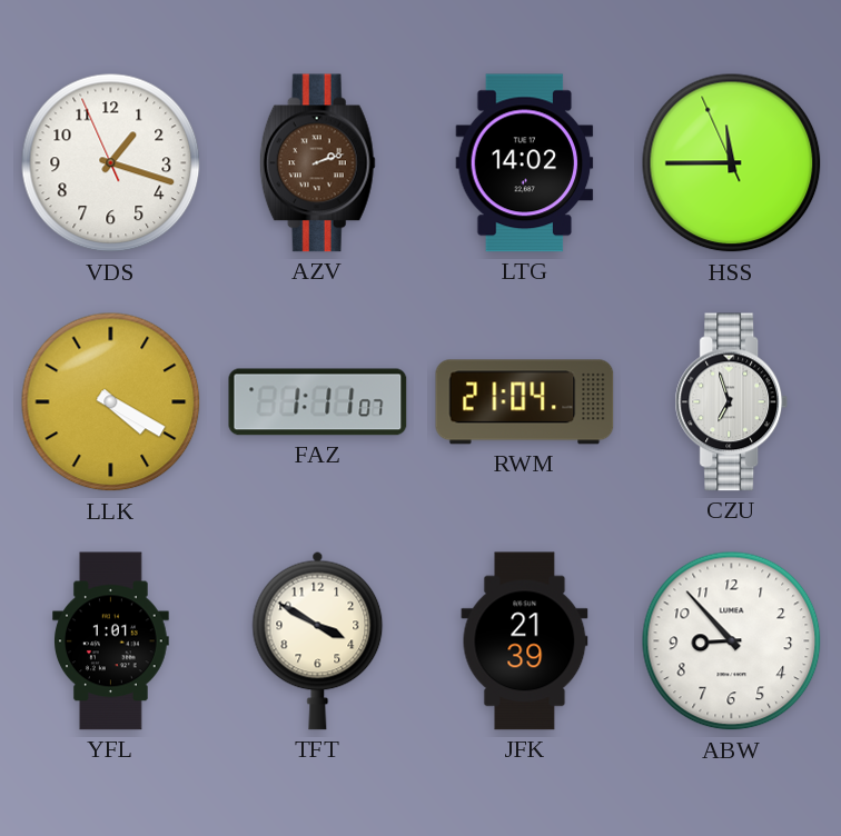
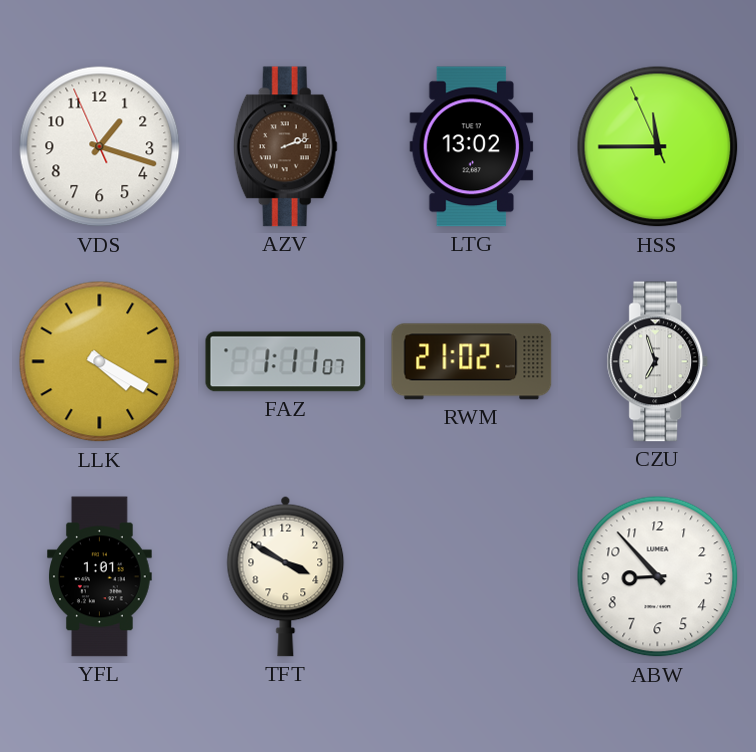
LTG: 14:02 -> 13:02 (472, 147)
RWM: 21:04 -> 21:02 (472, 362)
JFK: 21:39 -> none (525, 641)
